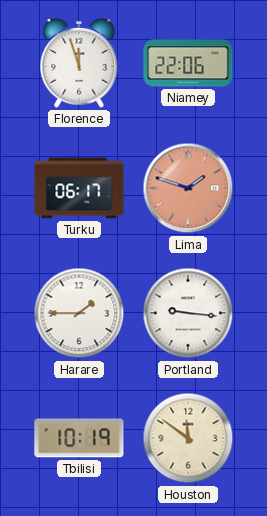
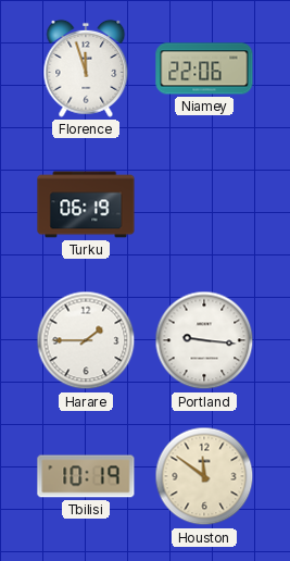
Turku: 06:17 -> 06:19 (86, 204)
Lima: 1:48 -> none (188, 188)
